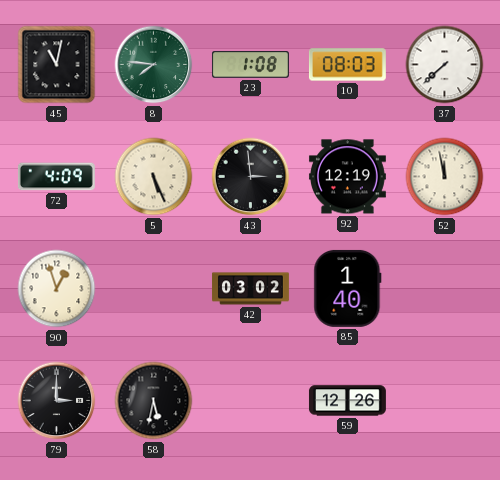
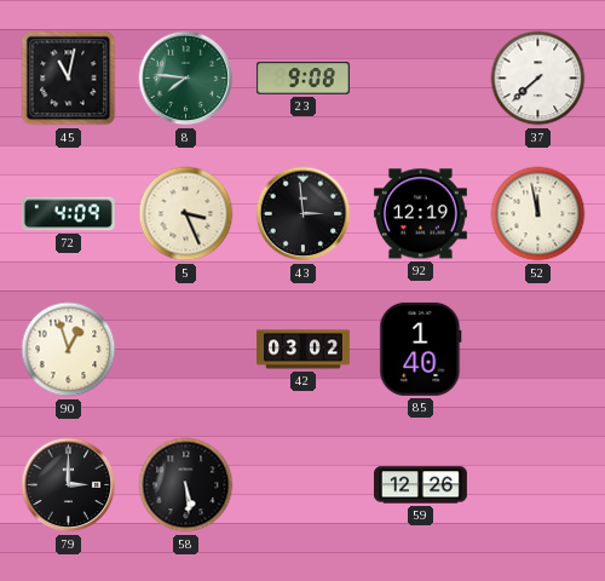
23: 1:08 -> 9:08 (302, 79)
10: 08:03 -> none (347, 65)
5: 5:26 -> 3:26 (186, 214)
58: 5:32 -> 5:29 (186, 485)
